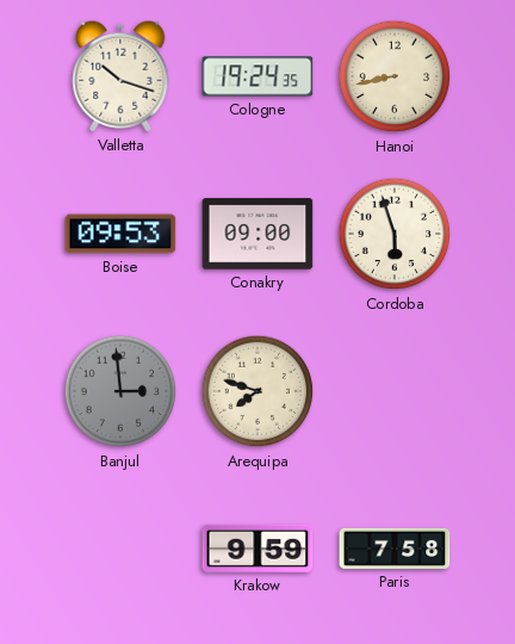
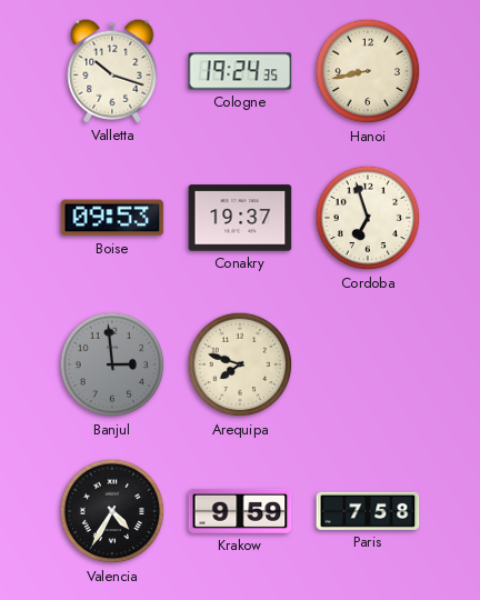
Conakry: 09:00 -> 19:37 (240, 218)
Cordoba: 5:57 -> 6:57 (368, 218)
Valencia: none -> 4:35 (112, 511)
